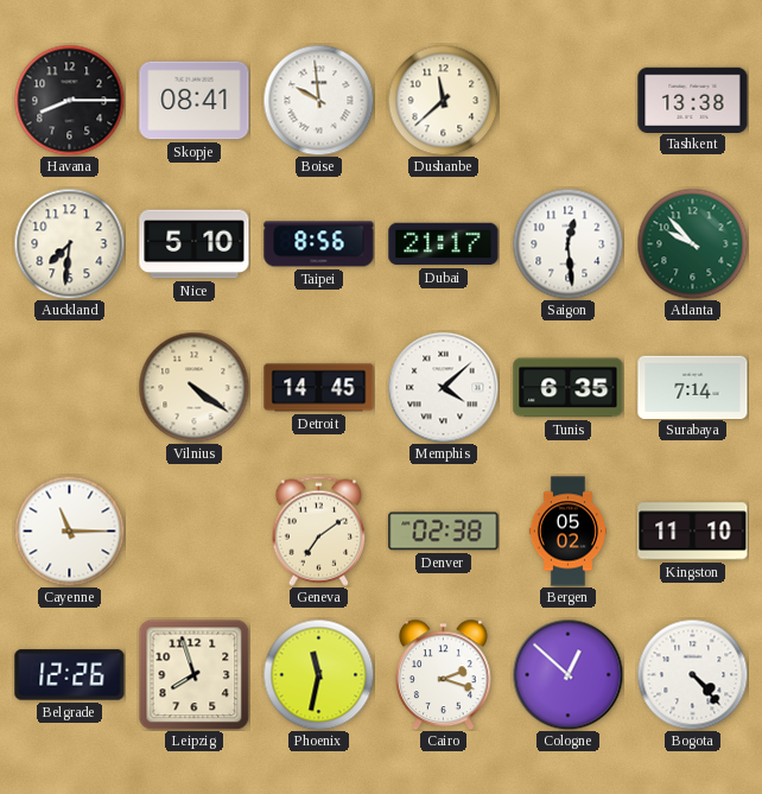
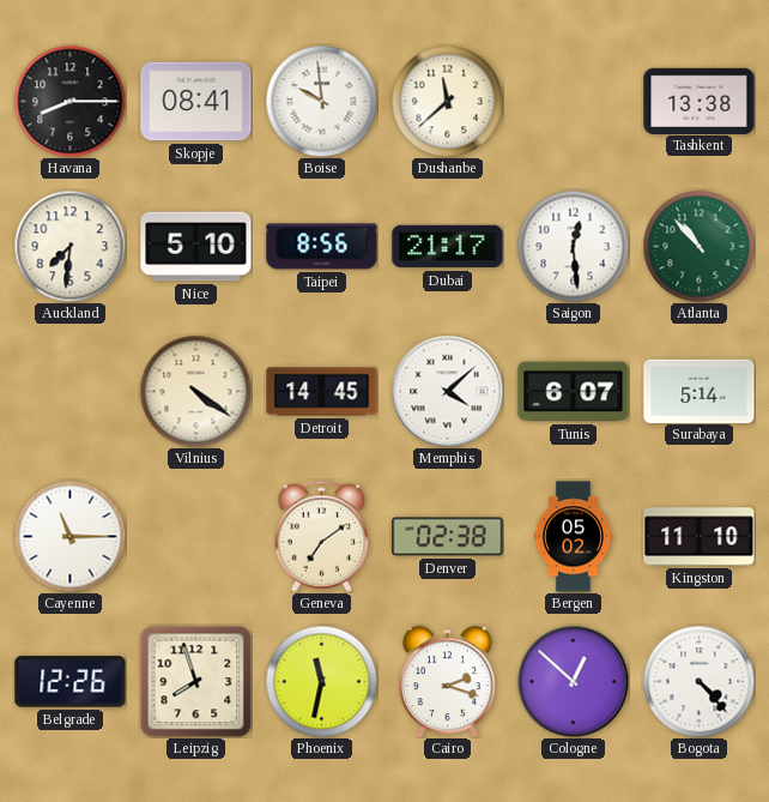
Atlanta: 9:53 -> 10:53 (698, 246)
Tunis: 6:35 -> 6:07 (574, 392)
Surabaya: 7:14 -> 5:14 (700, 391)
